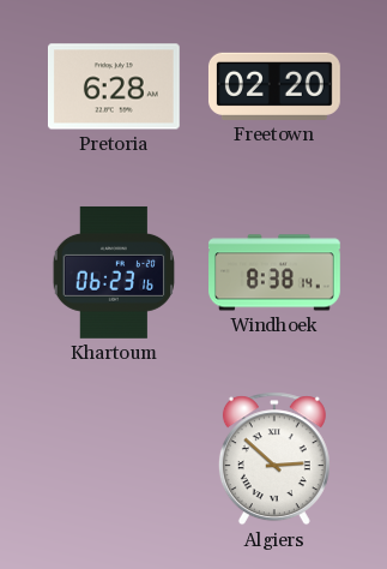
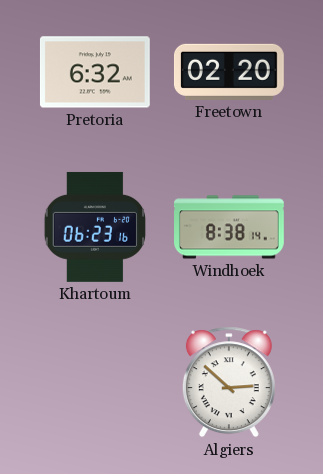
Pretoria: 6:28 -> 6:32 (95, 72)
